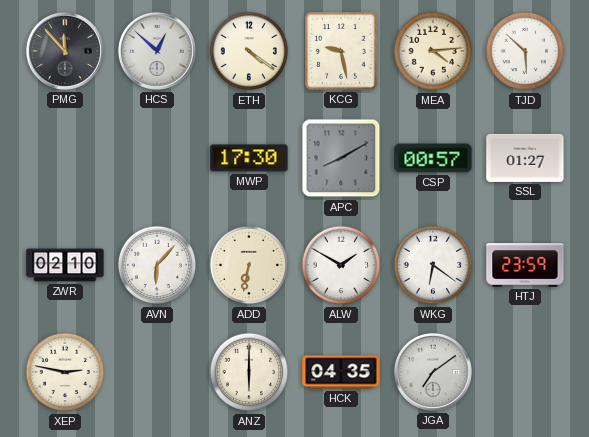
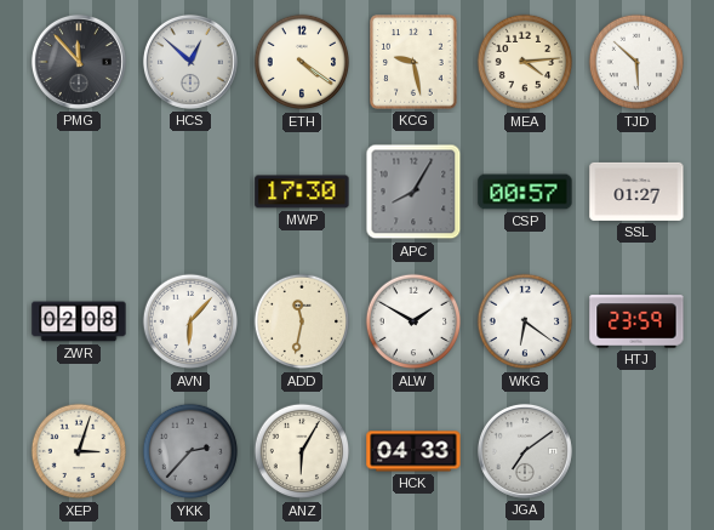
APC: 8:10 -> 8:05 (413, 192)
ZWR: 02:10 -> 02:08 (79, 321)
ADD: 6:32 -> 11:32 (302, 321)
XEP: 2:47 -> 3:03 (79, 451)
YKK: none -> 2:37 (190, 451)
ANZ: 6:00 -> 6:05 (302, 451)
HCK: 04:35 -> 04:33 (413, 451)
